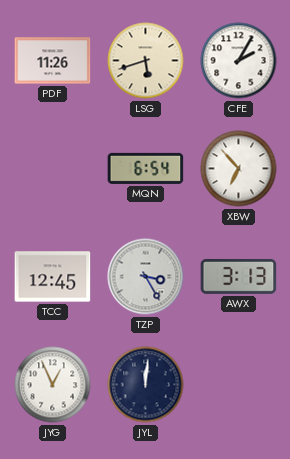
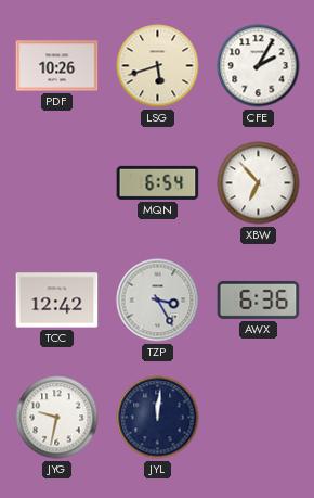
PDF: 11:26 -> 10:26 (57, 66)
TCC: 12:45 -> 12:42 (57, 301)
AWX: 3:13 -> 6:36 (259, 299)
JYG: 12:56 -> 9:32 (57, 418)
